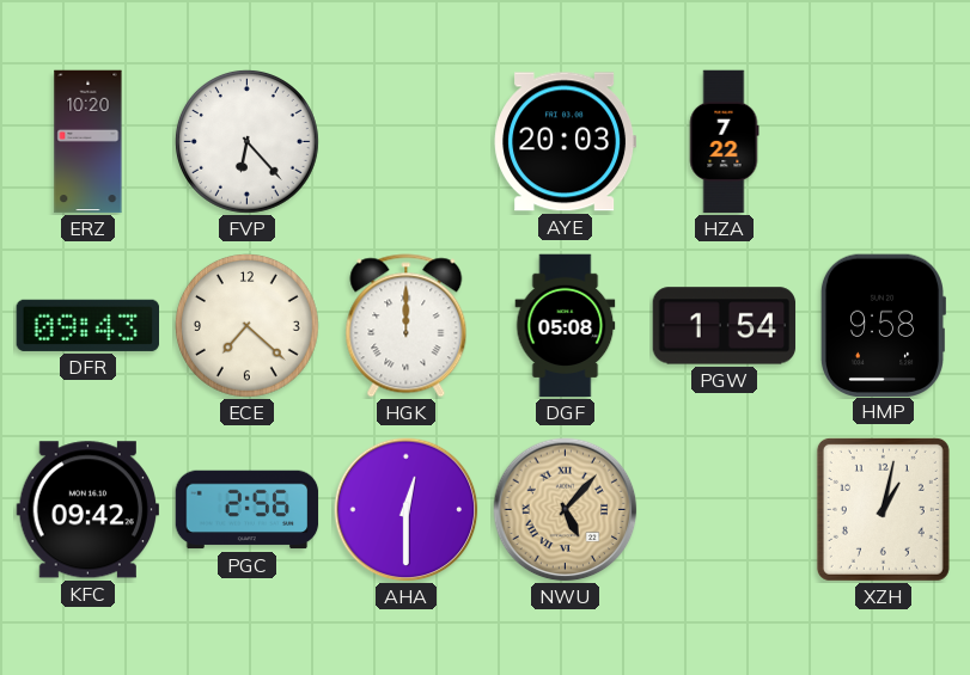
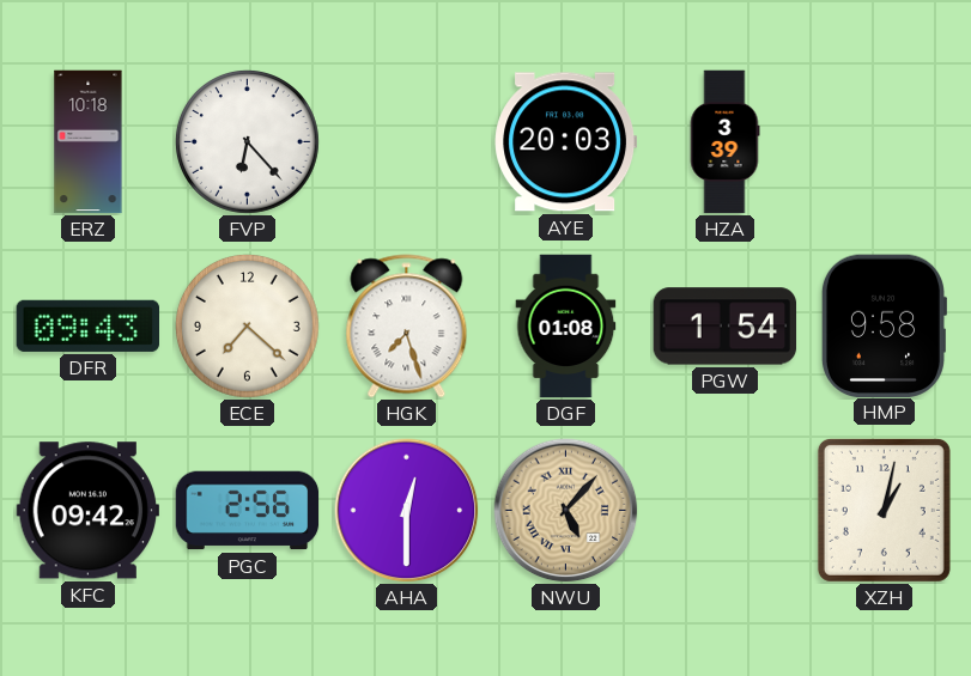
ERZ: 10:20 -> 10:18 (89, 142)
HZA: 7:22 -> 3:39 (724, 142)
HGK: 12:00 -> 7:27 (407, 327)
DGF: 05:08 -> 01:08 (566, 327)
